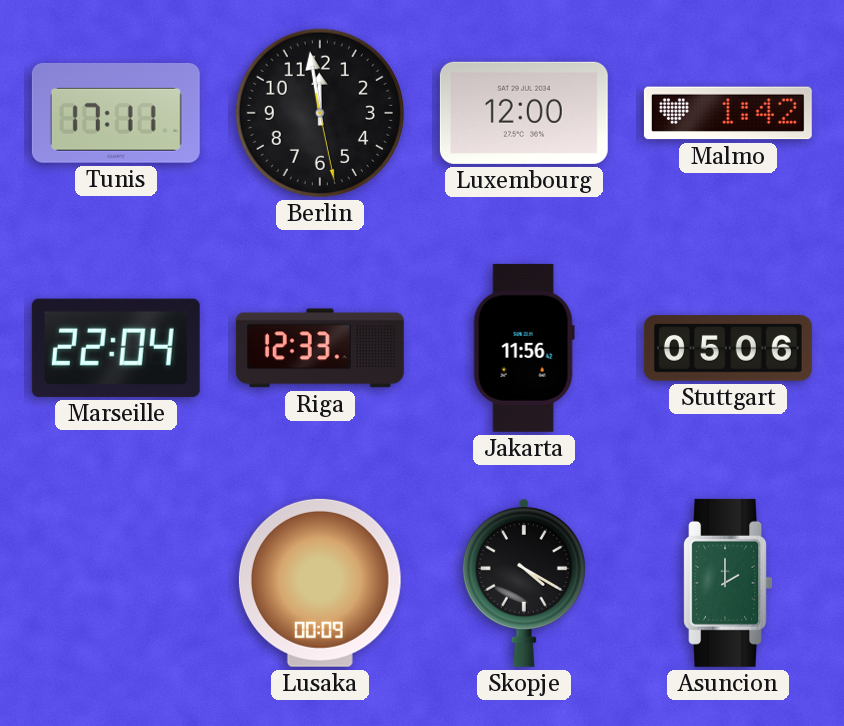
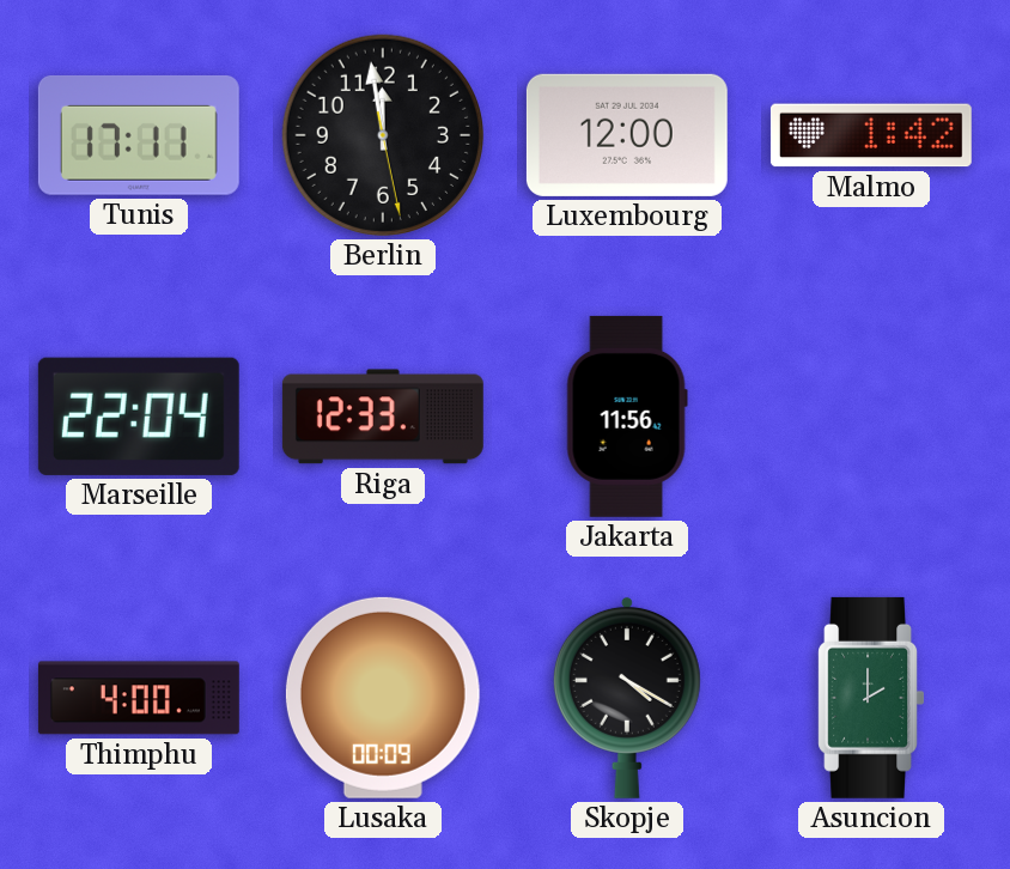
Stuttgart: 05:06 -> none (728, 348)
Thimphu: none -> 4:00 (139, 698)
